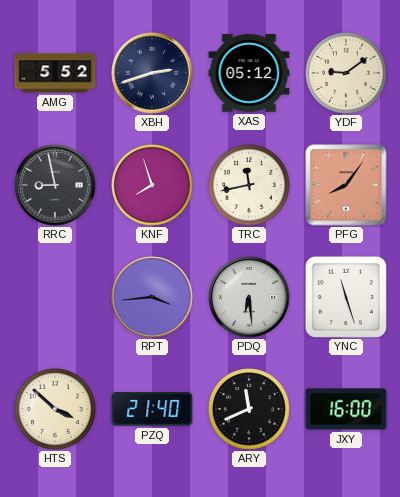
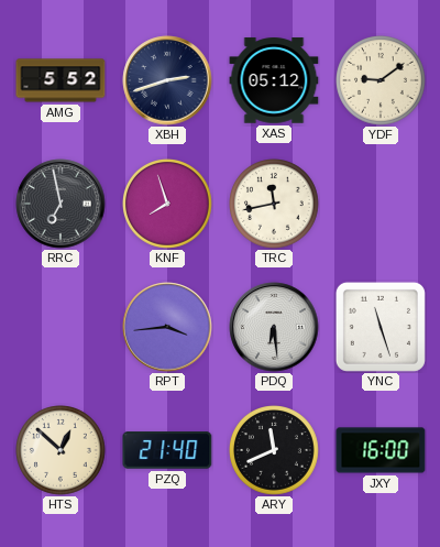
RRC: 8:58 -> 6:58 (61, 204)
PFG: 8:06 -> none (346, 185)
HTS: 3:52 -> 12:52 (62, 451)
